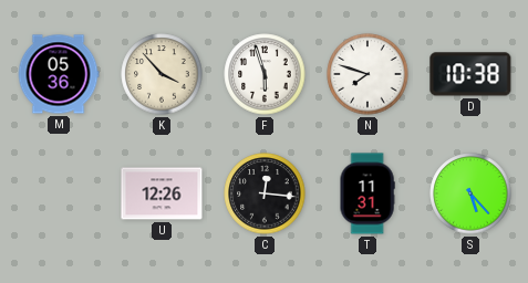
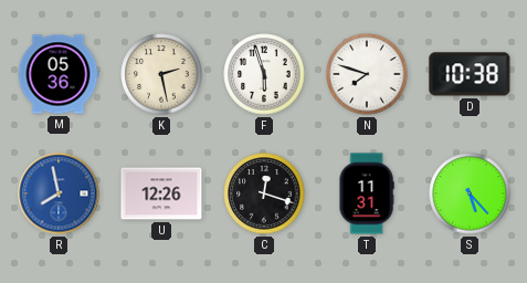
K: 3:53 -> 2:28 (161, 74)
R: none -> 7:58 (59, 193)
C: 12:16 -> 12:18 (264, 193)
